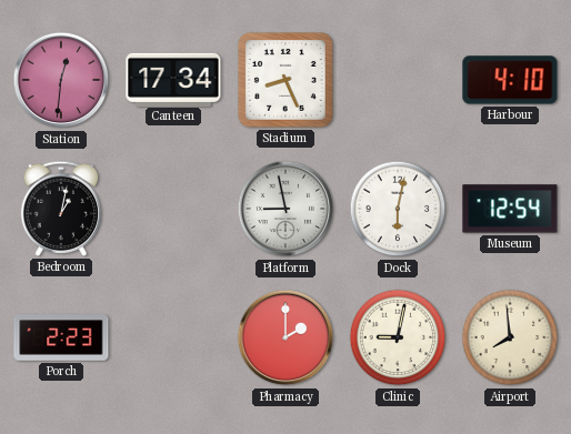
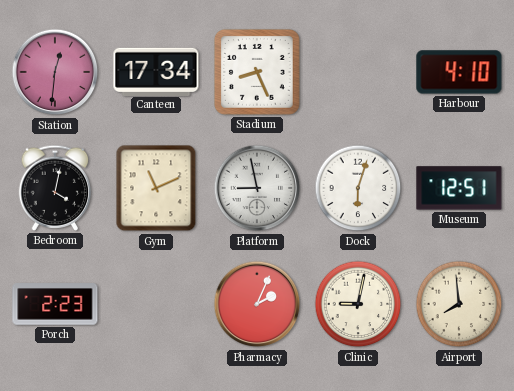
Bedroom: 1:02 -> 4:02 (55, 188)
Gym: none -> 11:11 (156, 188)
Dock: 6:02 -> 6:03 (358, 188)
Museum: 12:54 -> 12:51 (459, 188)
Pharmacy: 2:00 -> 2:04 (257, 304)
